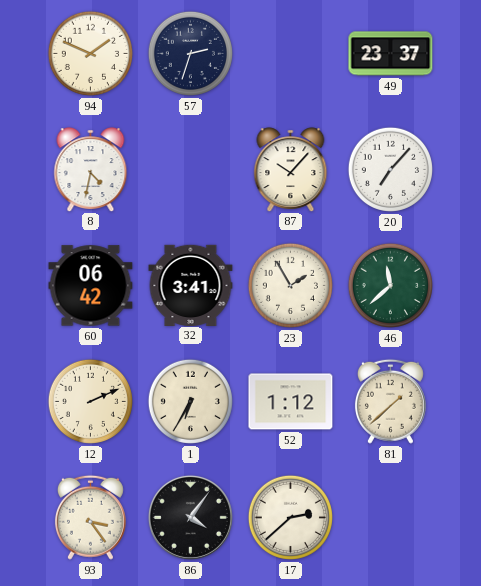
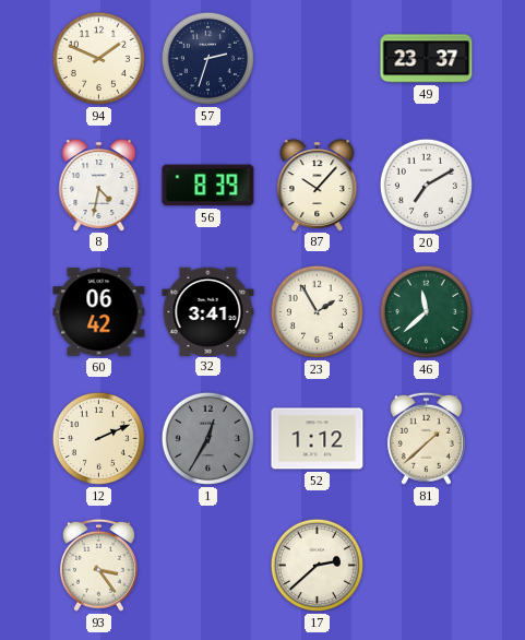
56: none -> 8:39 (208, 186)
20: 7:07 -> 7:10 (426, 185)
1: 6:35 -> 12:35 (207, 438)
1 dial: cream -> grey (207, 438)
86: 4:06 -> none (190, 517)
